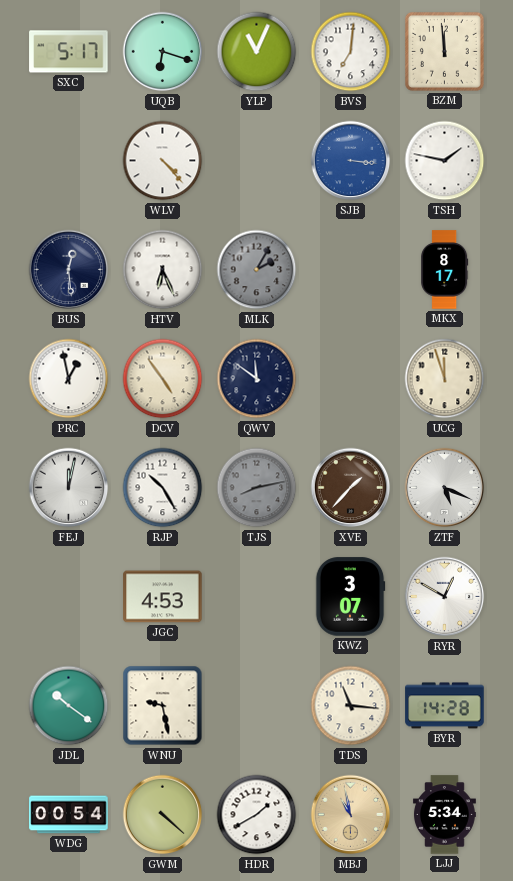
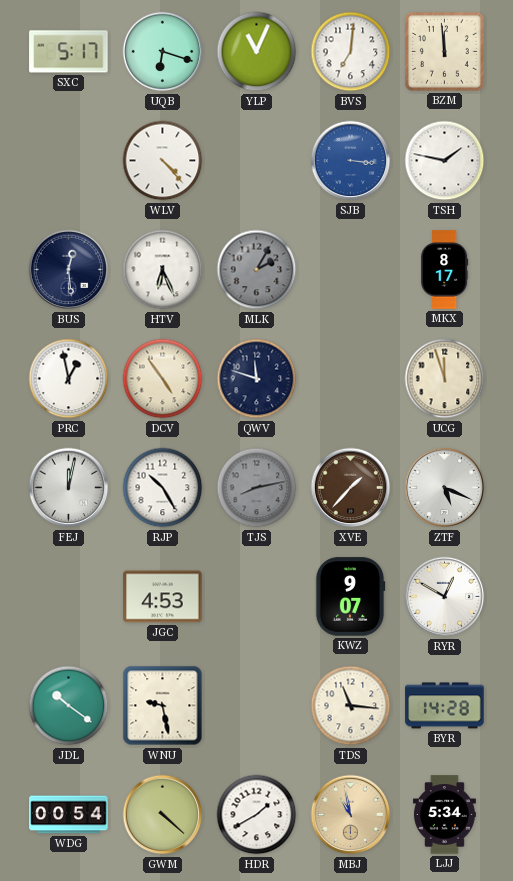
QWV: 11:51 -> 11:48 (257, 379)
KWZ: 3:07 -> 9:07 (350, 597)
